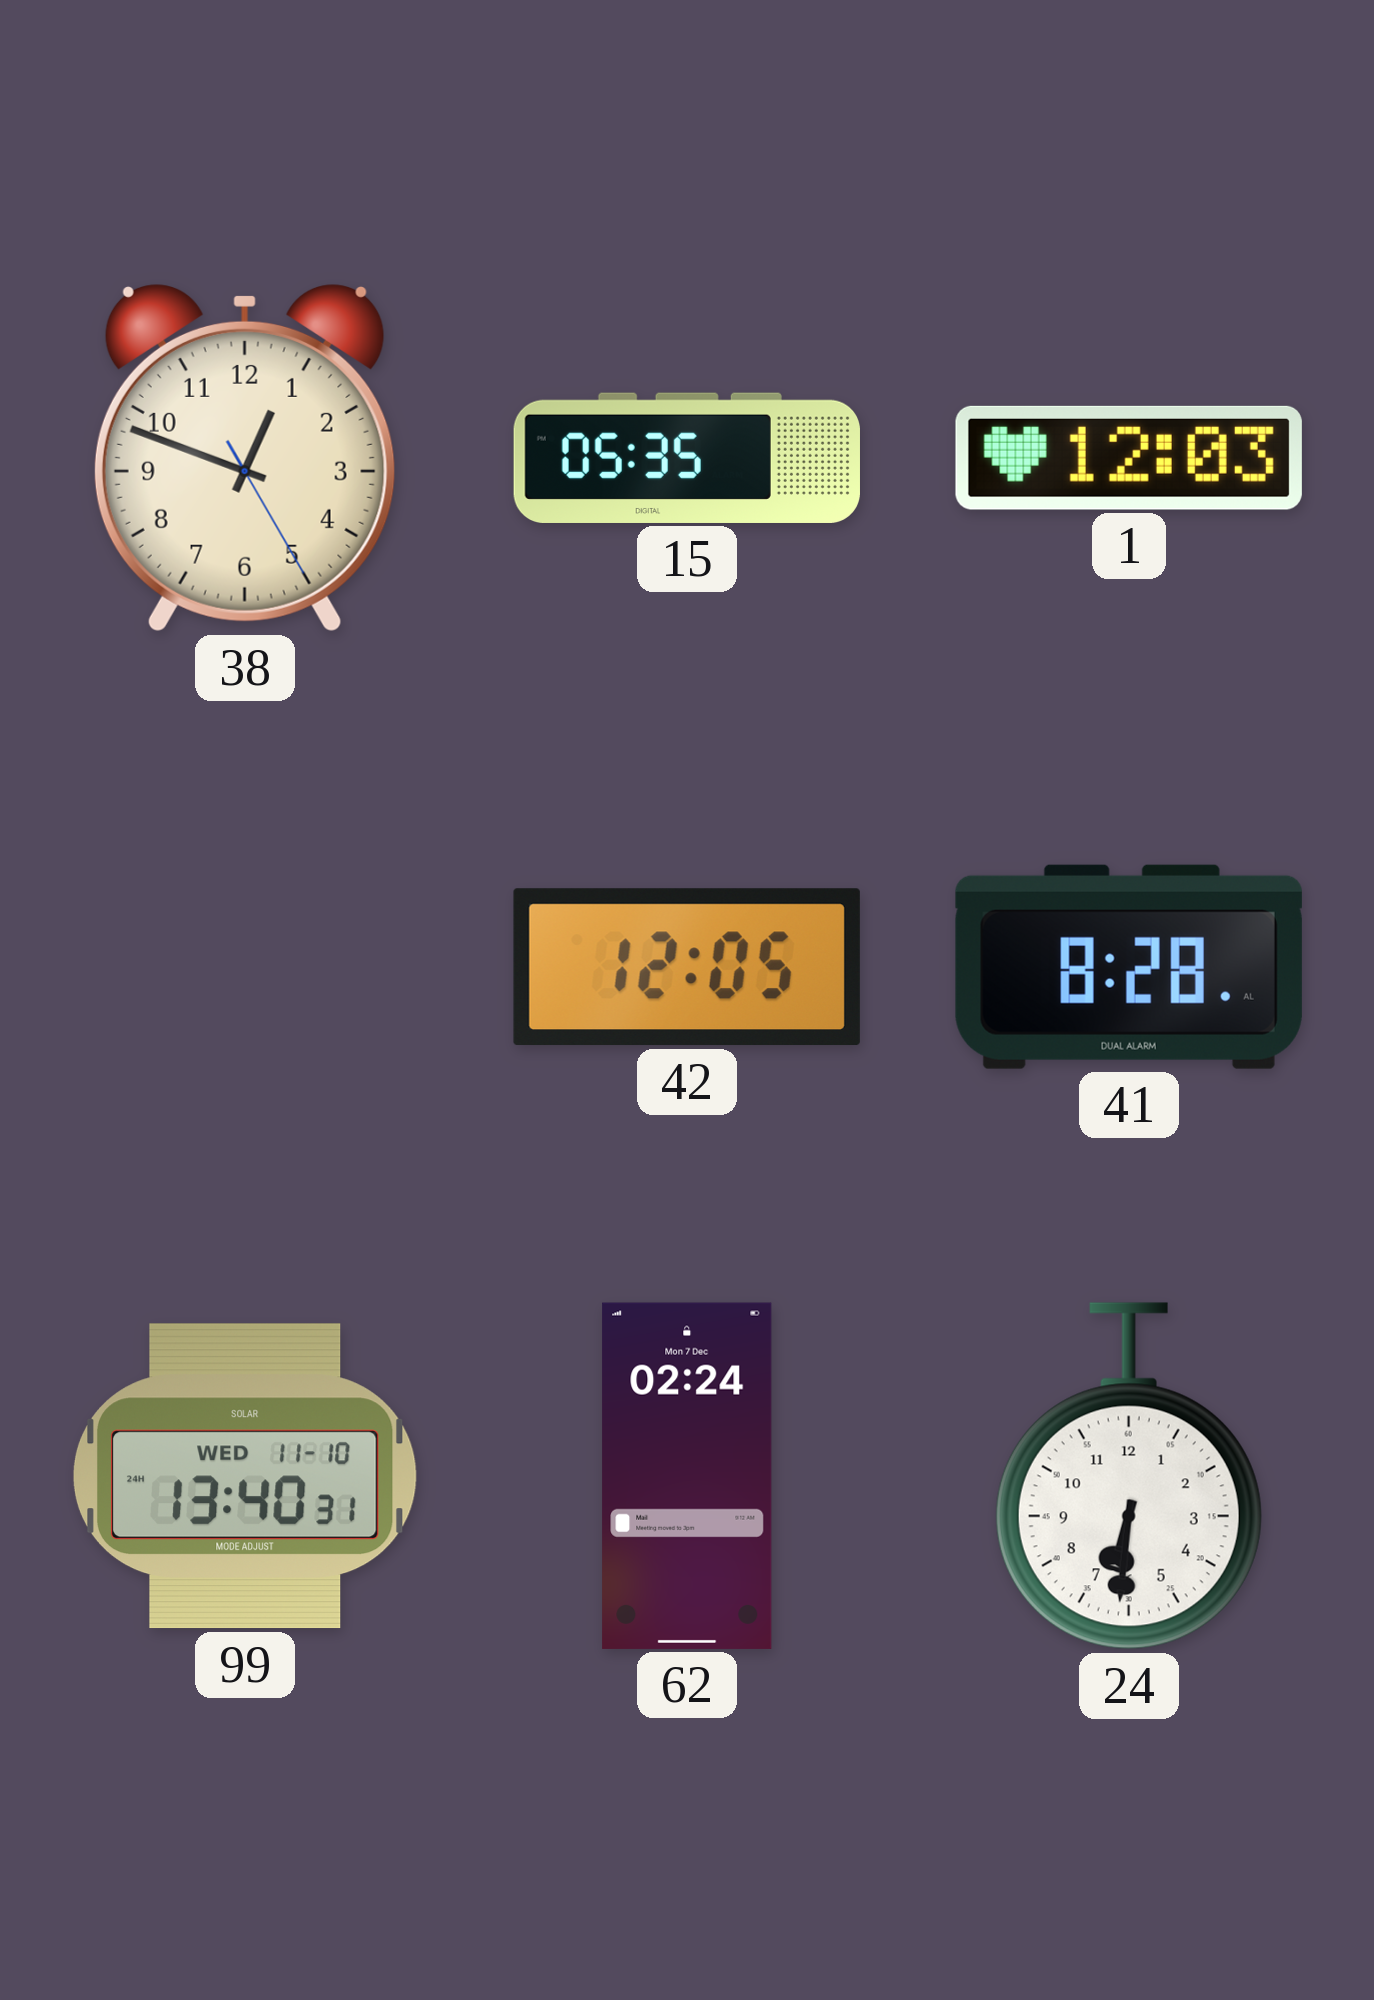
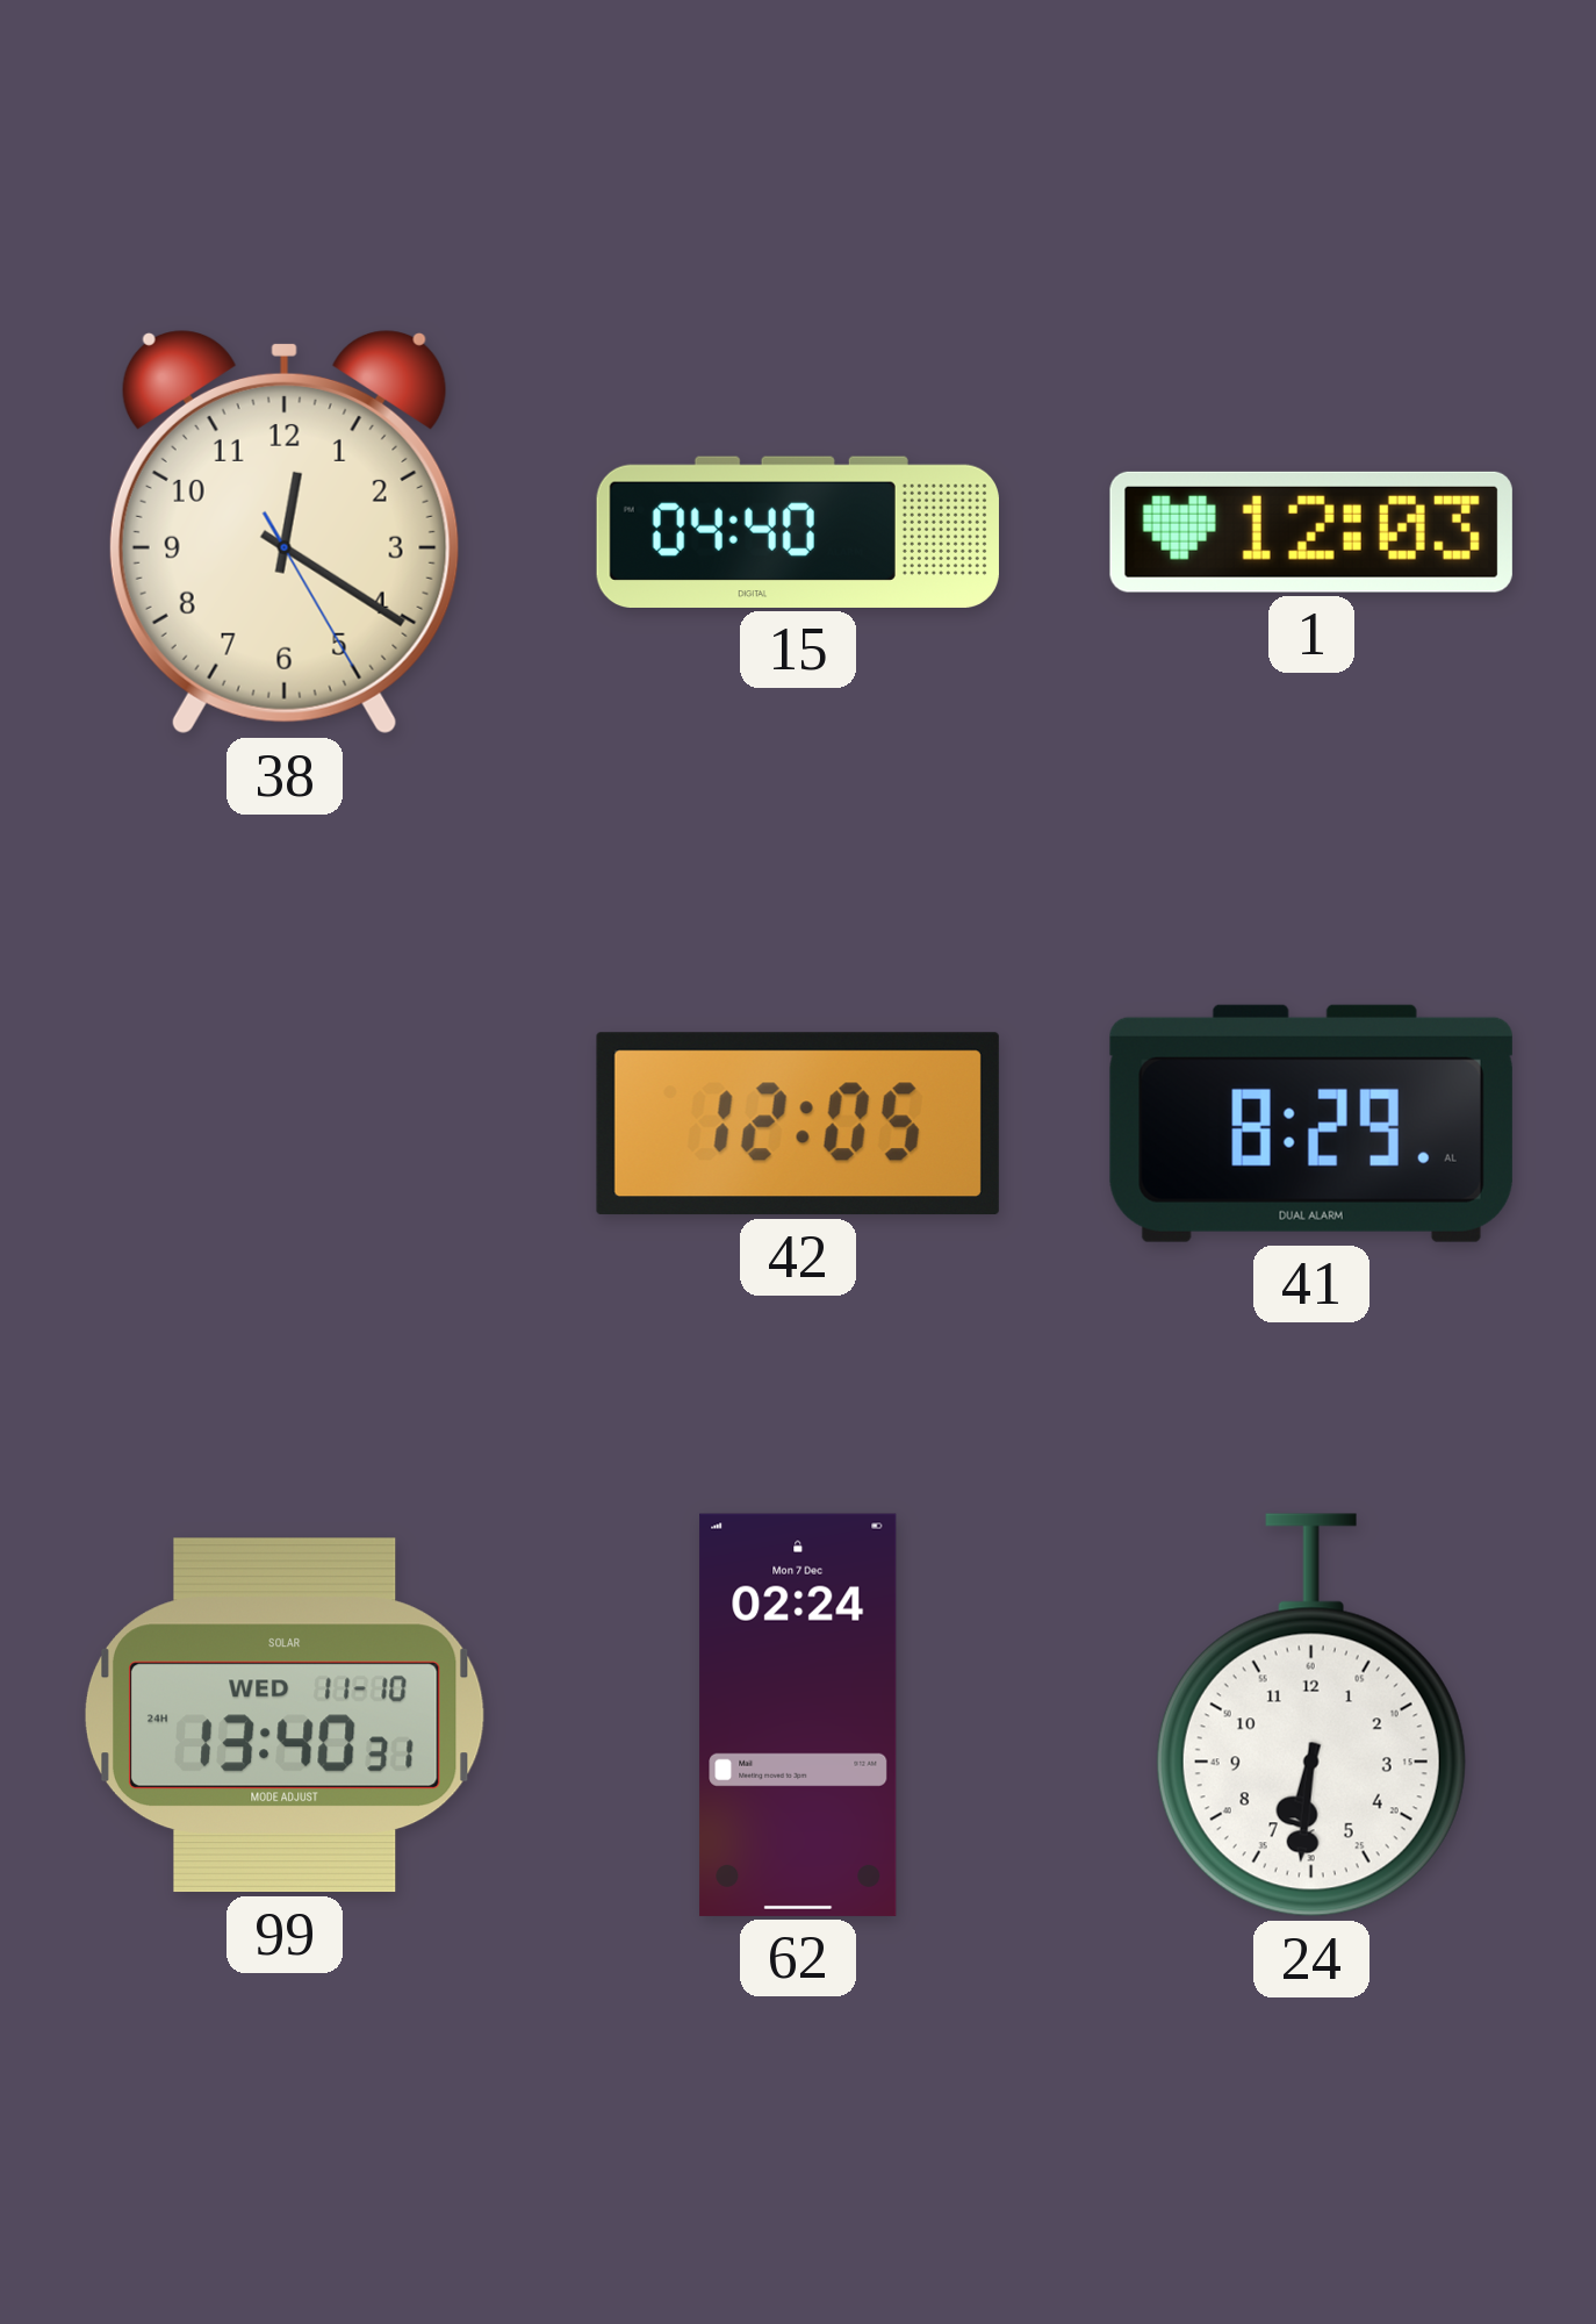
38: 12:48 -> 12:20 (285, 533)
15: 05:35 -> 04:40 (798, 532)
41: 8:28 -> 8:29 (1311, 1124)
